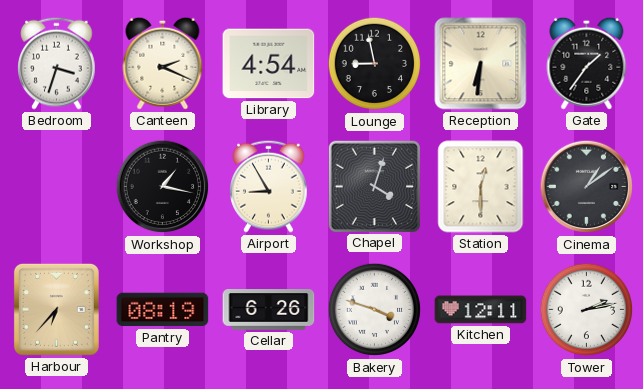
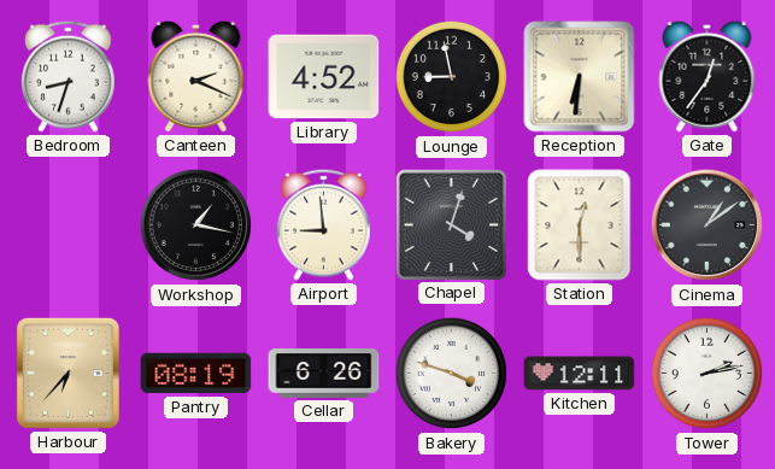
Bedroom: 3:33 -> 8:33 (69, 76)
Library: 4:54 -> 4:52 (324, 77)
Gate: 1:36 -> 12:36 (708, 76)
Airport: 8:55 -> 8:59 (324, 224)
